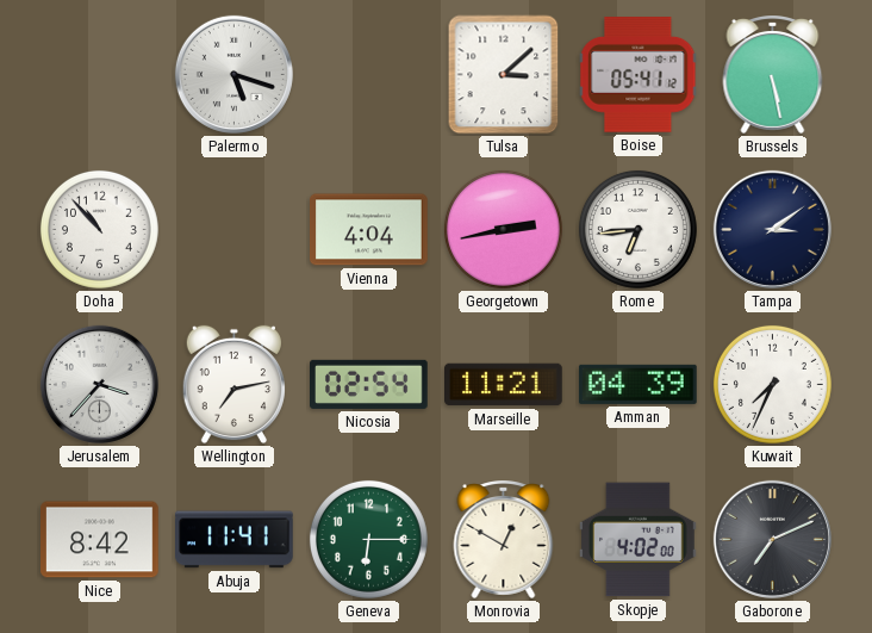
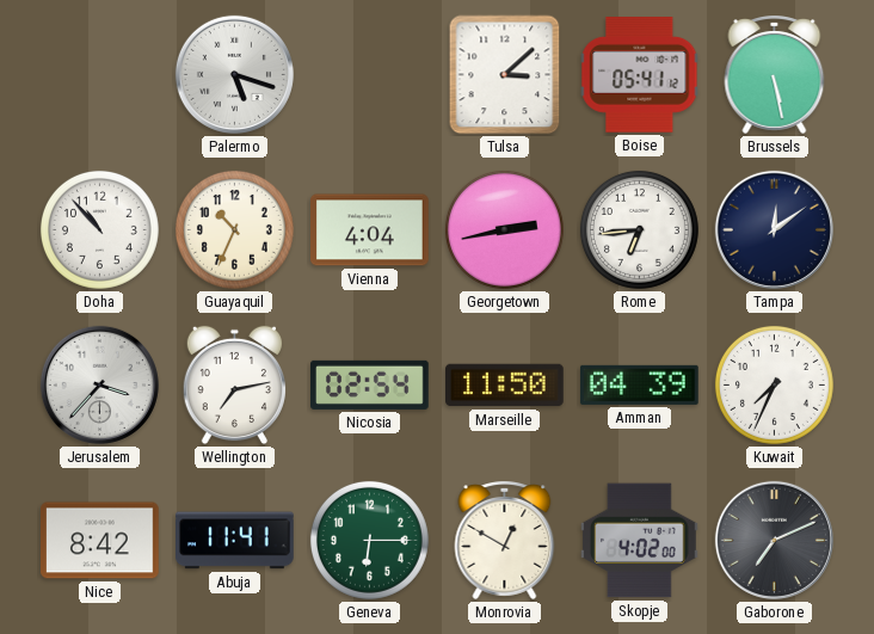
Guayaquil: none -> 10:34 (234, 229)
Tampa: 3:09 -> 12:09 (774, 229)
Marseille: 11:21 -> 11:50 (505, 386)
